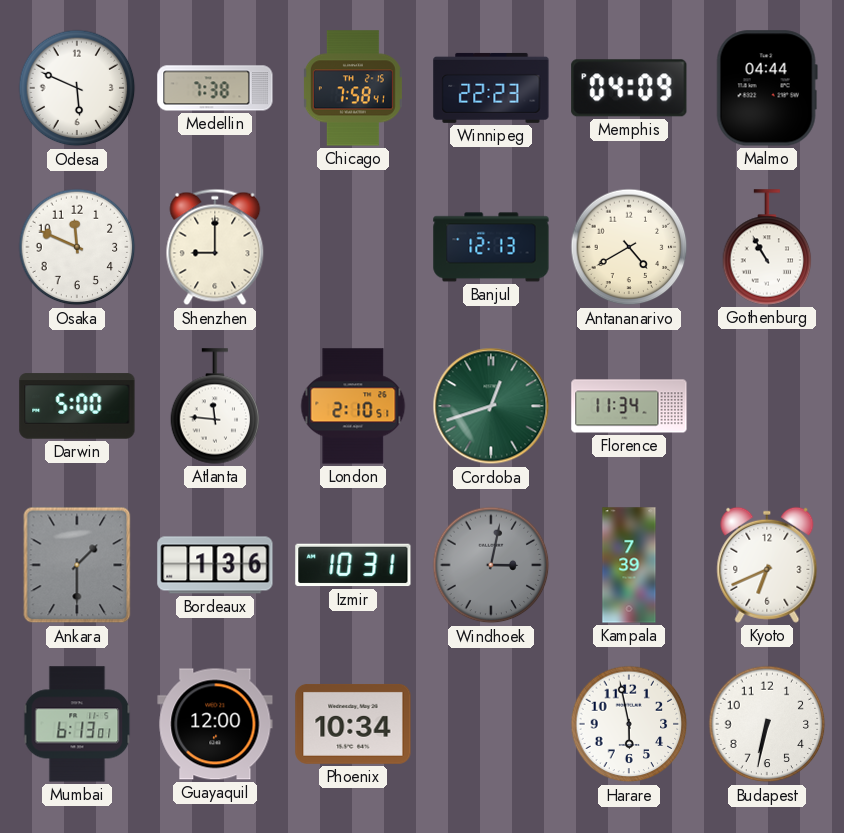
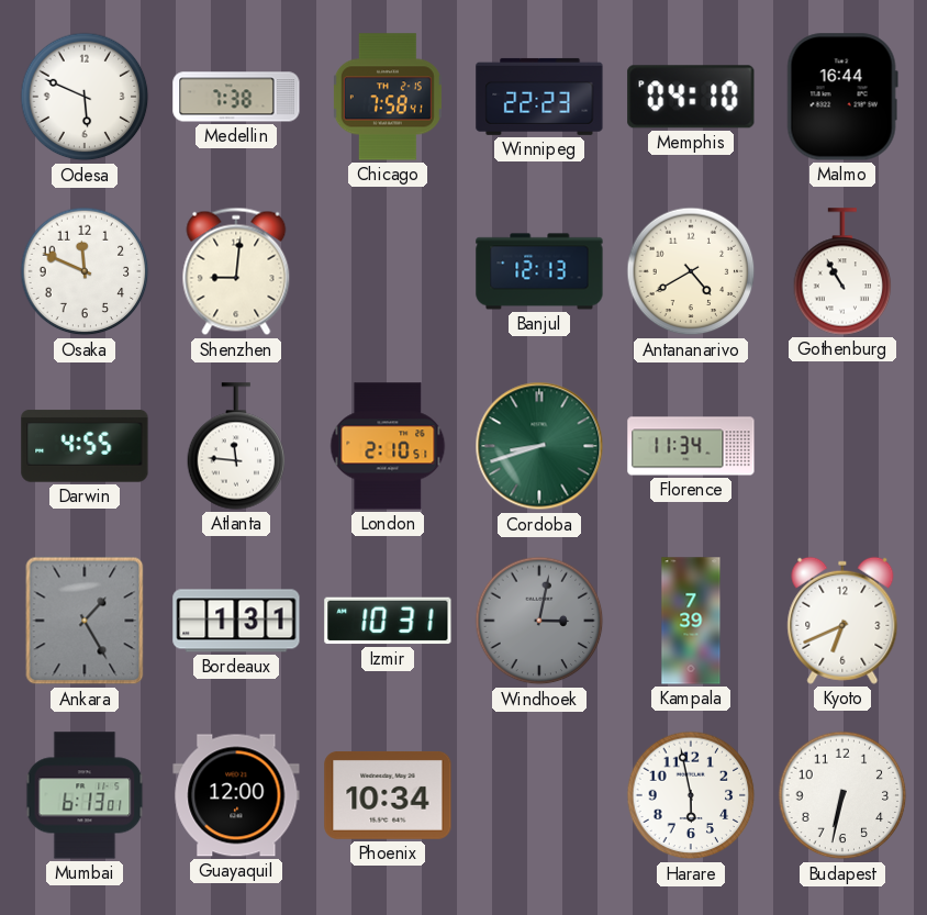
Memphis: 04:09 -> 04:10 (691, 97)
Malmo: 04:44 -> 16:44 (842, 97)
Shenzhen: 9:00 -> 9:01 (236, 271)
Darwin: 5:00 -> 4:55 (85, 446)
Cordoba: 12:42 -> 8:42 (539, 446)
Ankara: 1:30 -> 1:25 (85, 621)
Bordeaux: 1:36 -> 1:31 (236, 621)
